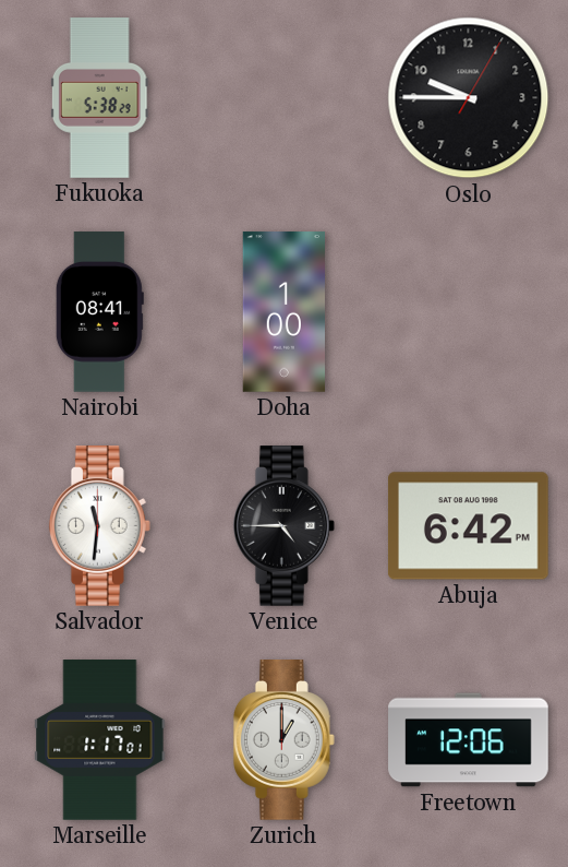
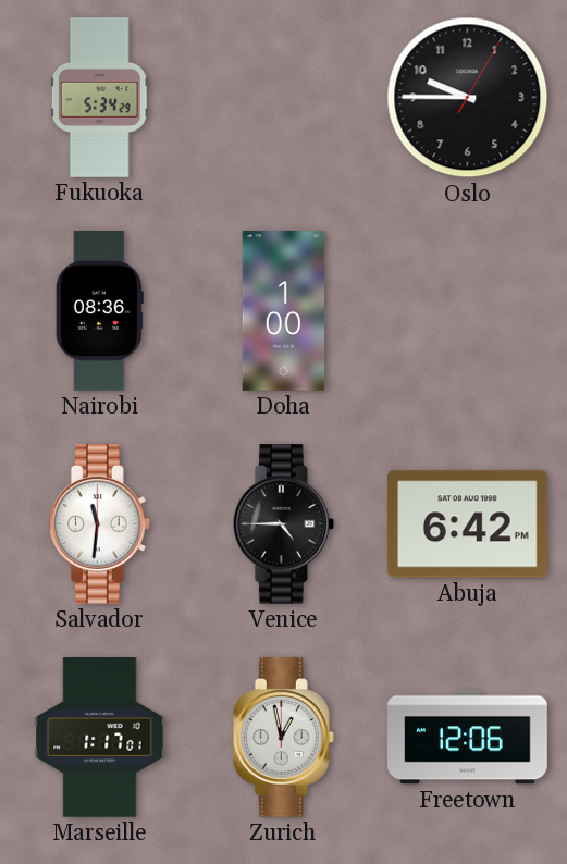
Fukuoka: 5:38 -> 5:34 (99, 98)
Nairobi: 08:41 -> 08:36 (99, 311)
Zurich: 1:00 -> 12:58 (283, 738)
